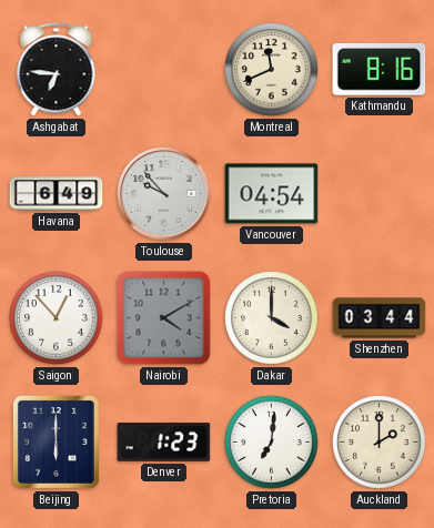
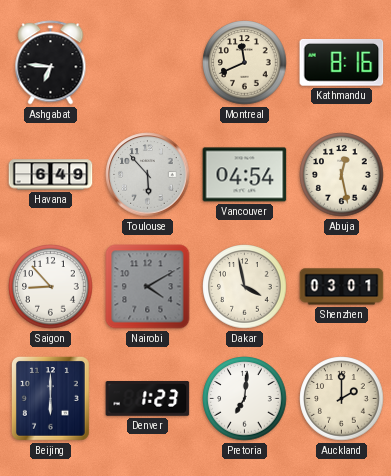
Toulouse: 9:53 -> 5:53 (148, 175)
Abuja: none -> 12:28 (342, 175)
Saigon: 12:53 -> 8:53 (51, 287)
Dakar: 4:00 -> 3:58 (245, 287)
Shenzhen: 03:44 -> 03:01 (342, 287)
